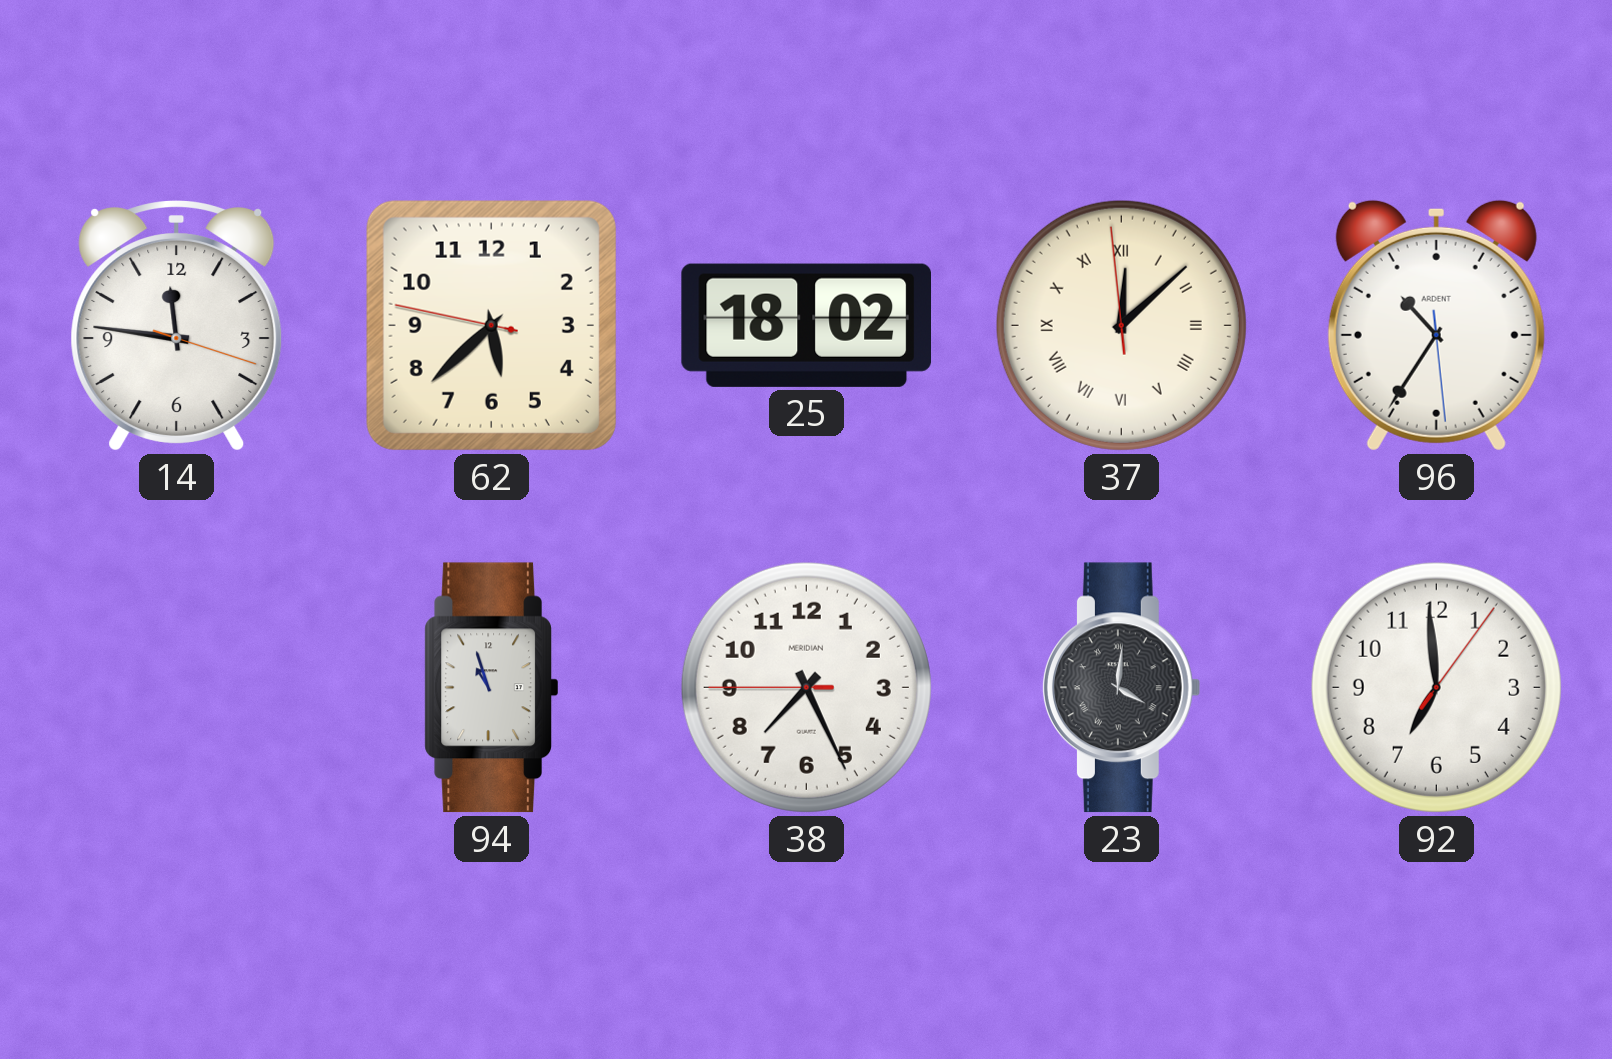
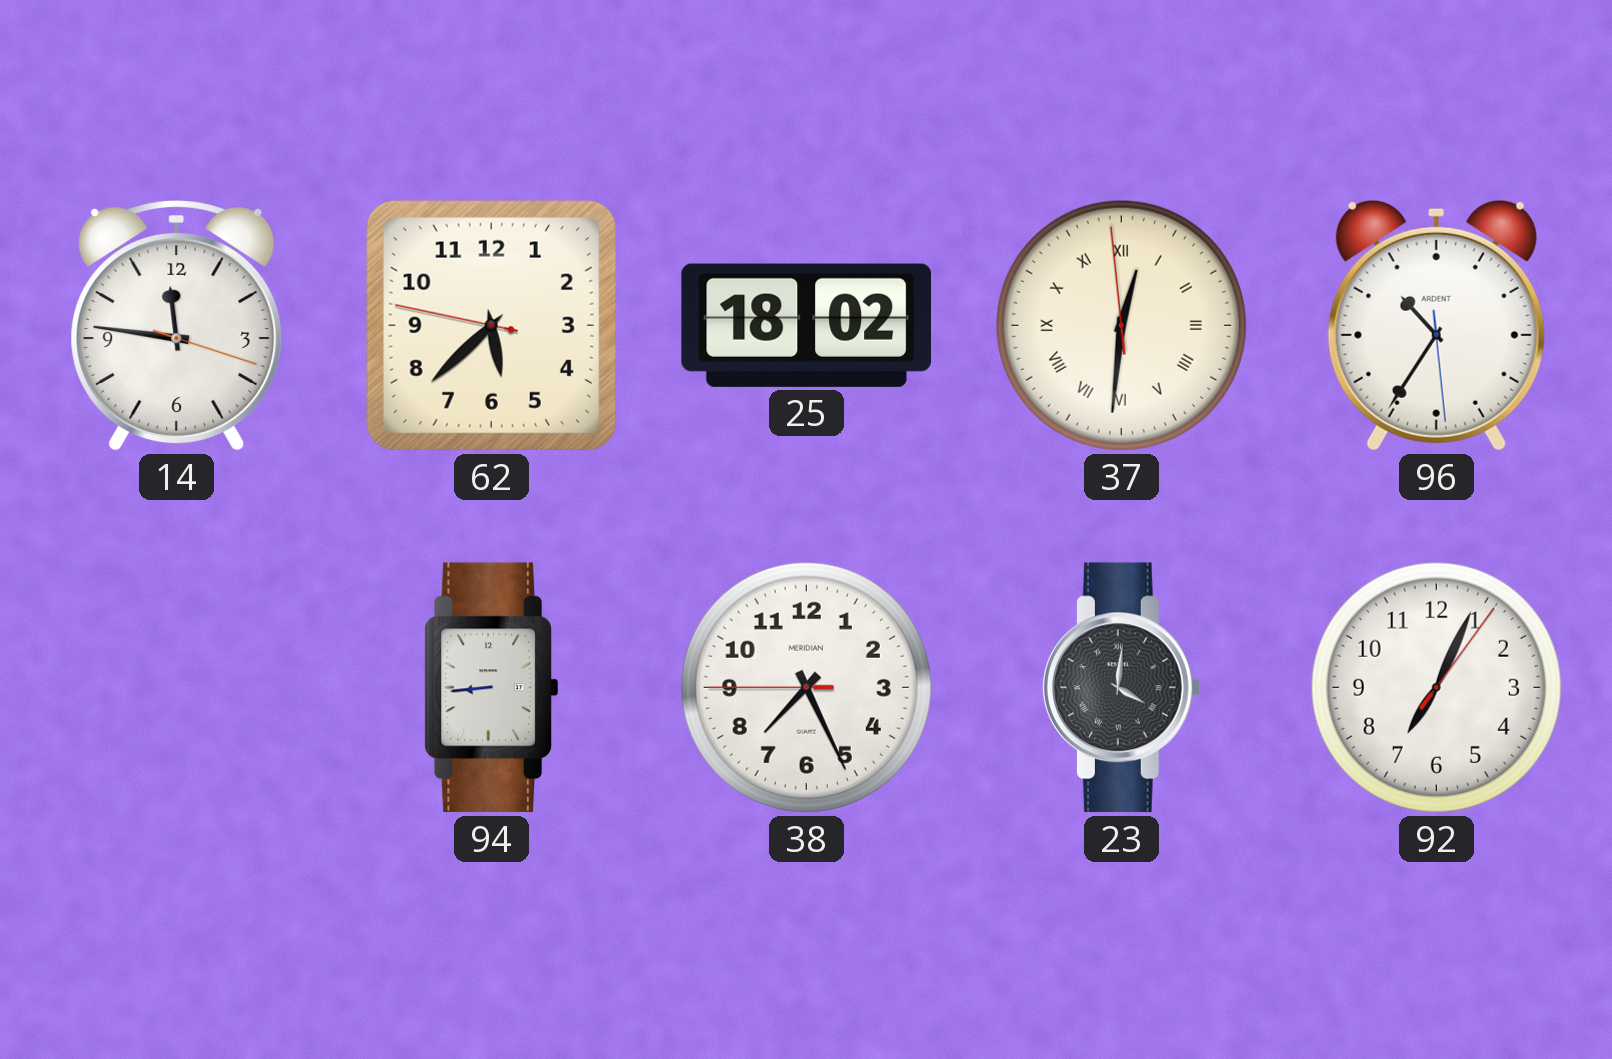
37: 12:07 -> 12:30 (1121, 325)
94: 10:57 -> 8:44 (491, 688)
92: 6:59 -> 7:04 (1436, 687)
